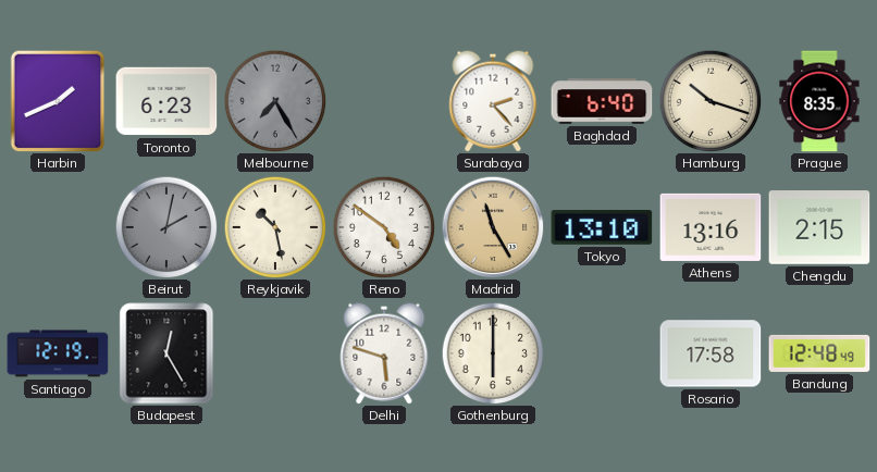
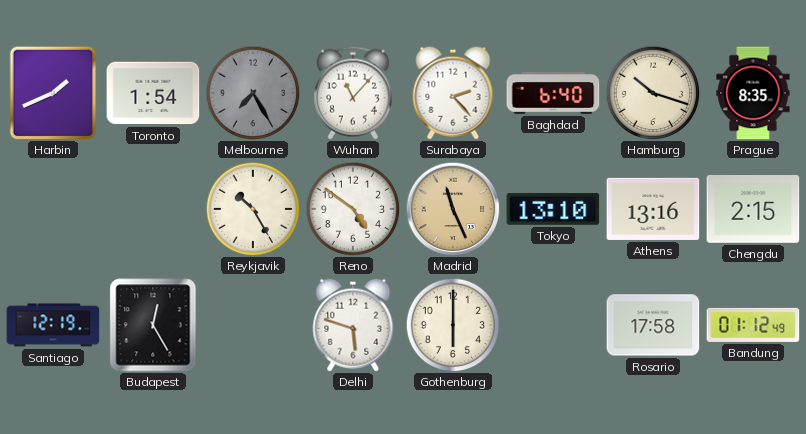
Toronto: 6:23 -> 1:54 (153, 93)
Wuhan: none -> 11:07 (353, 93)
Beirut: 2:02 -> none (166, 227)
Reykjavik: 10:28 -> 10:25 (253, 209)
Madrid: 11:25 -> 11:26 (453, 209)
Bandung: 12:48 -> 01:12 (753, 325)
